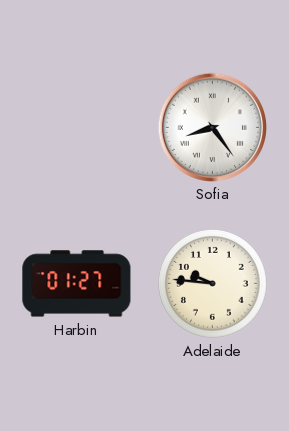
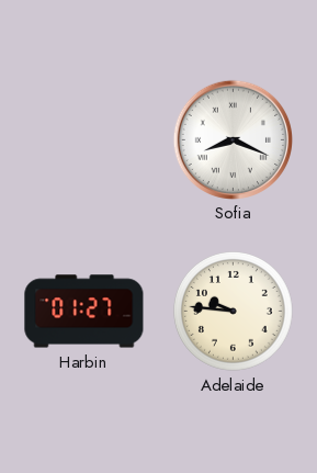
Sofia: 8:24 -> 8:19 (233, 139)
